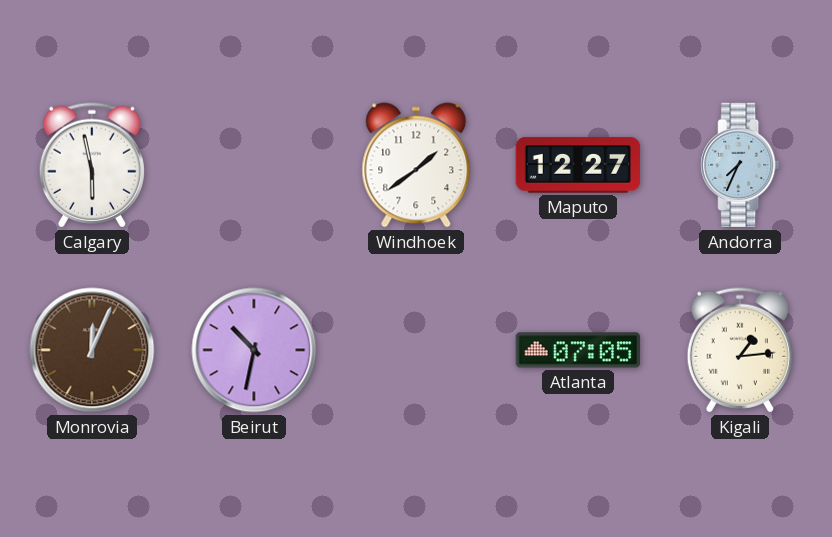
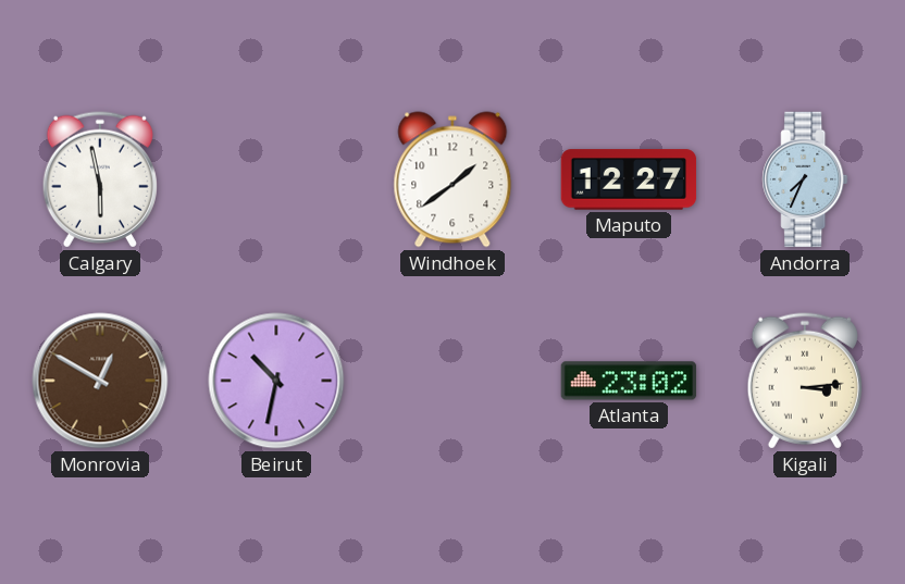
Monrovia: 12:04 -> 12:50 (100, 381)
Atlanta: 07:05 -> 23:02 (629, 381)
Kigali: 1:14 -> 3:14 (805, 381)
